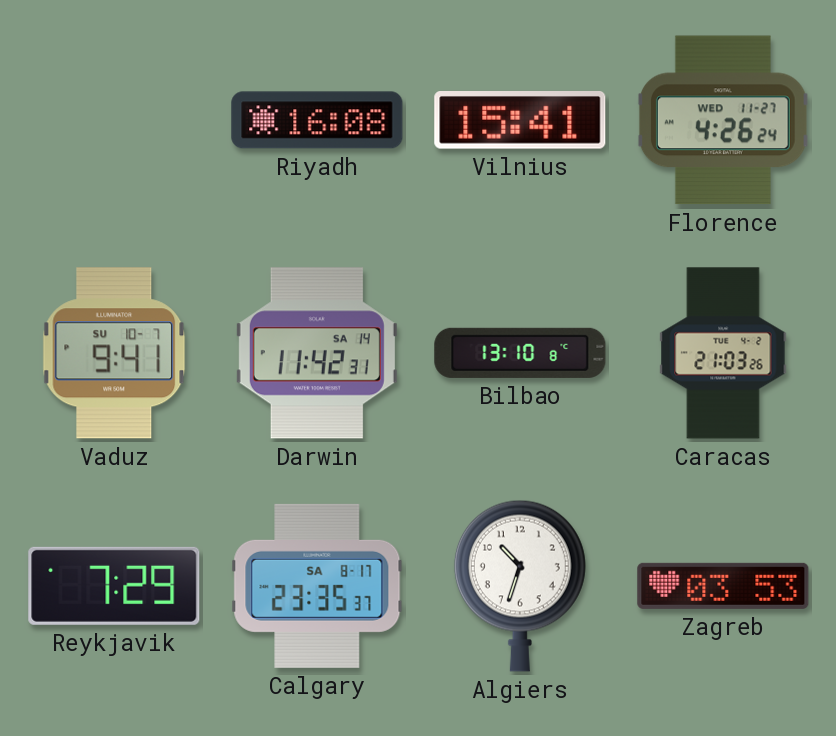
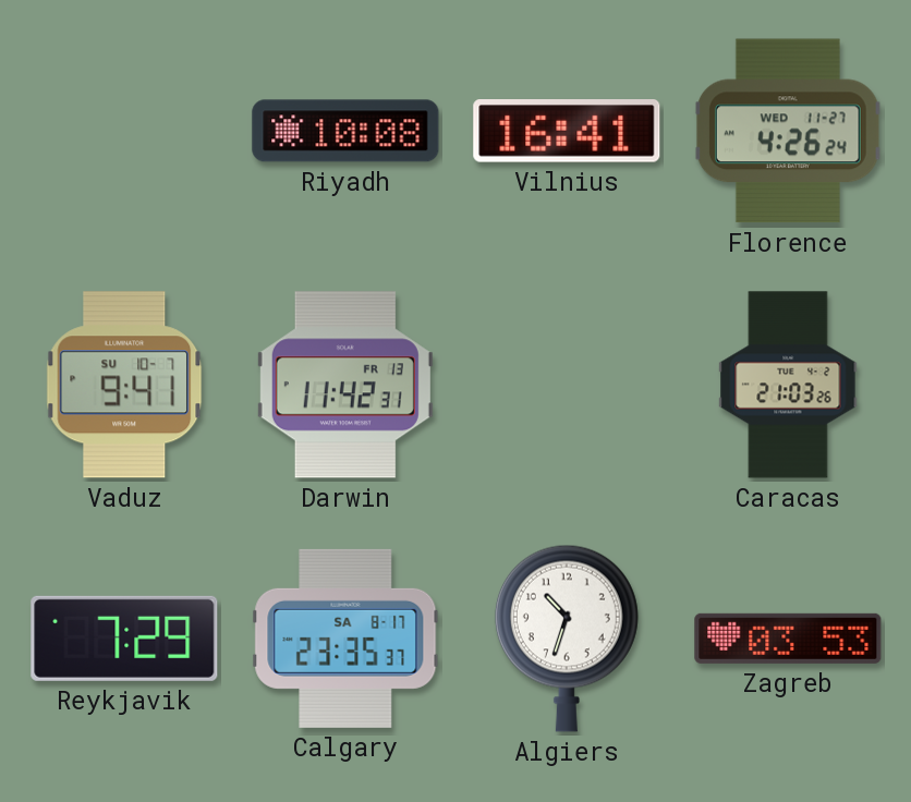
Riyadh: 16:08 -> 10:08 (345, 131)
Vilnius: 15:41 -> 16:41 (567, 131)
Darwin date: SA 14 -> FR 13 (345, 385)
Bilbao: 13:10 -> none (520, 353)
